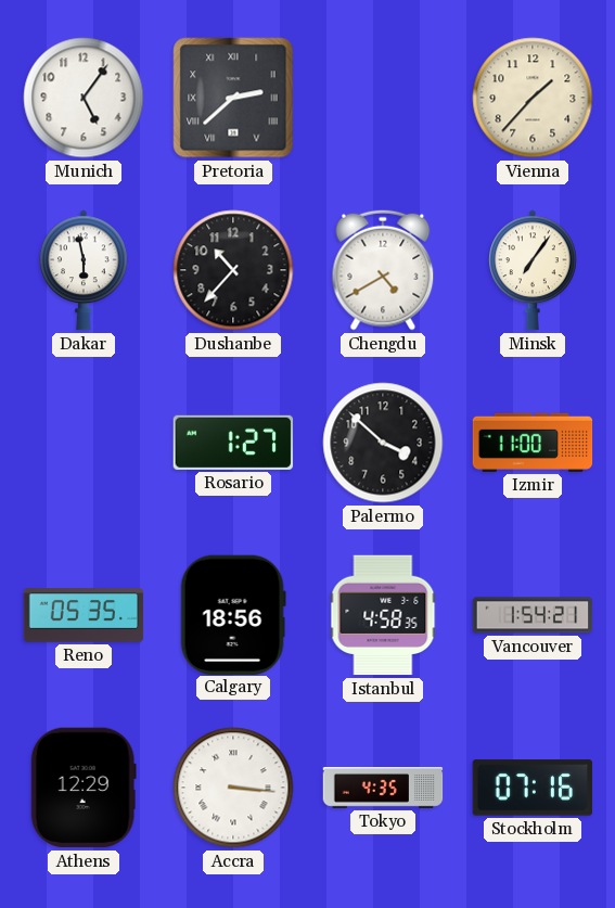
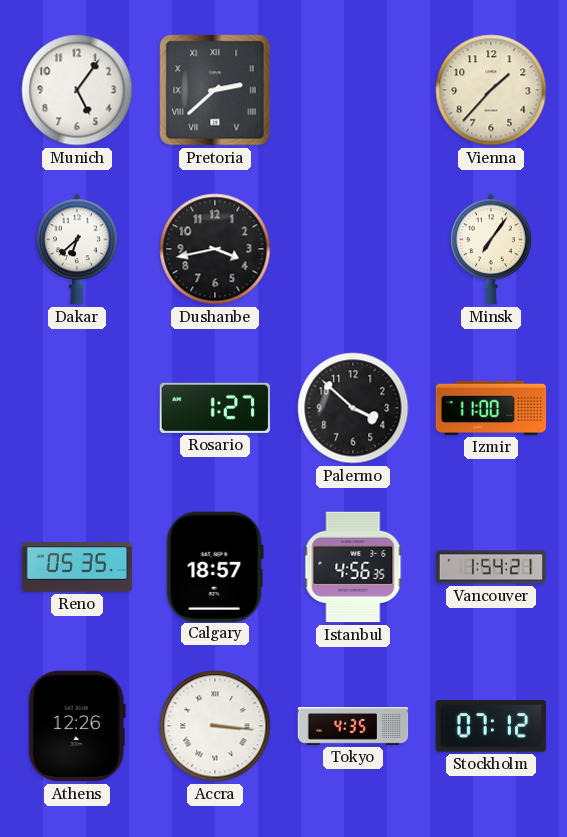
Dakar: 5:58 -> 6:38 (77, 249)
Dushanbe: 10:37 -> 3:43 (215, 249)
Chengdu: 4:40 -> none (383, 270)
Calgary: 18:56 -> 18:57 (215, 566)
Istanbul: 4:58 -> 4:56 (353, 567)
Athens: 12:29 -> 12:26 (77, 726)
Stockholm: 07:16 -> 07:12 (491, 726)
